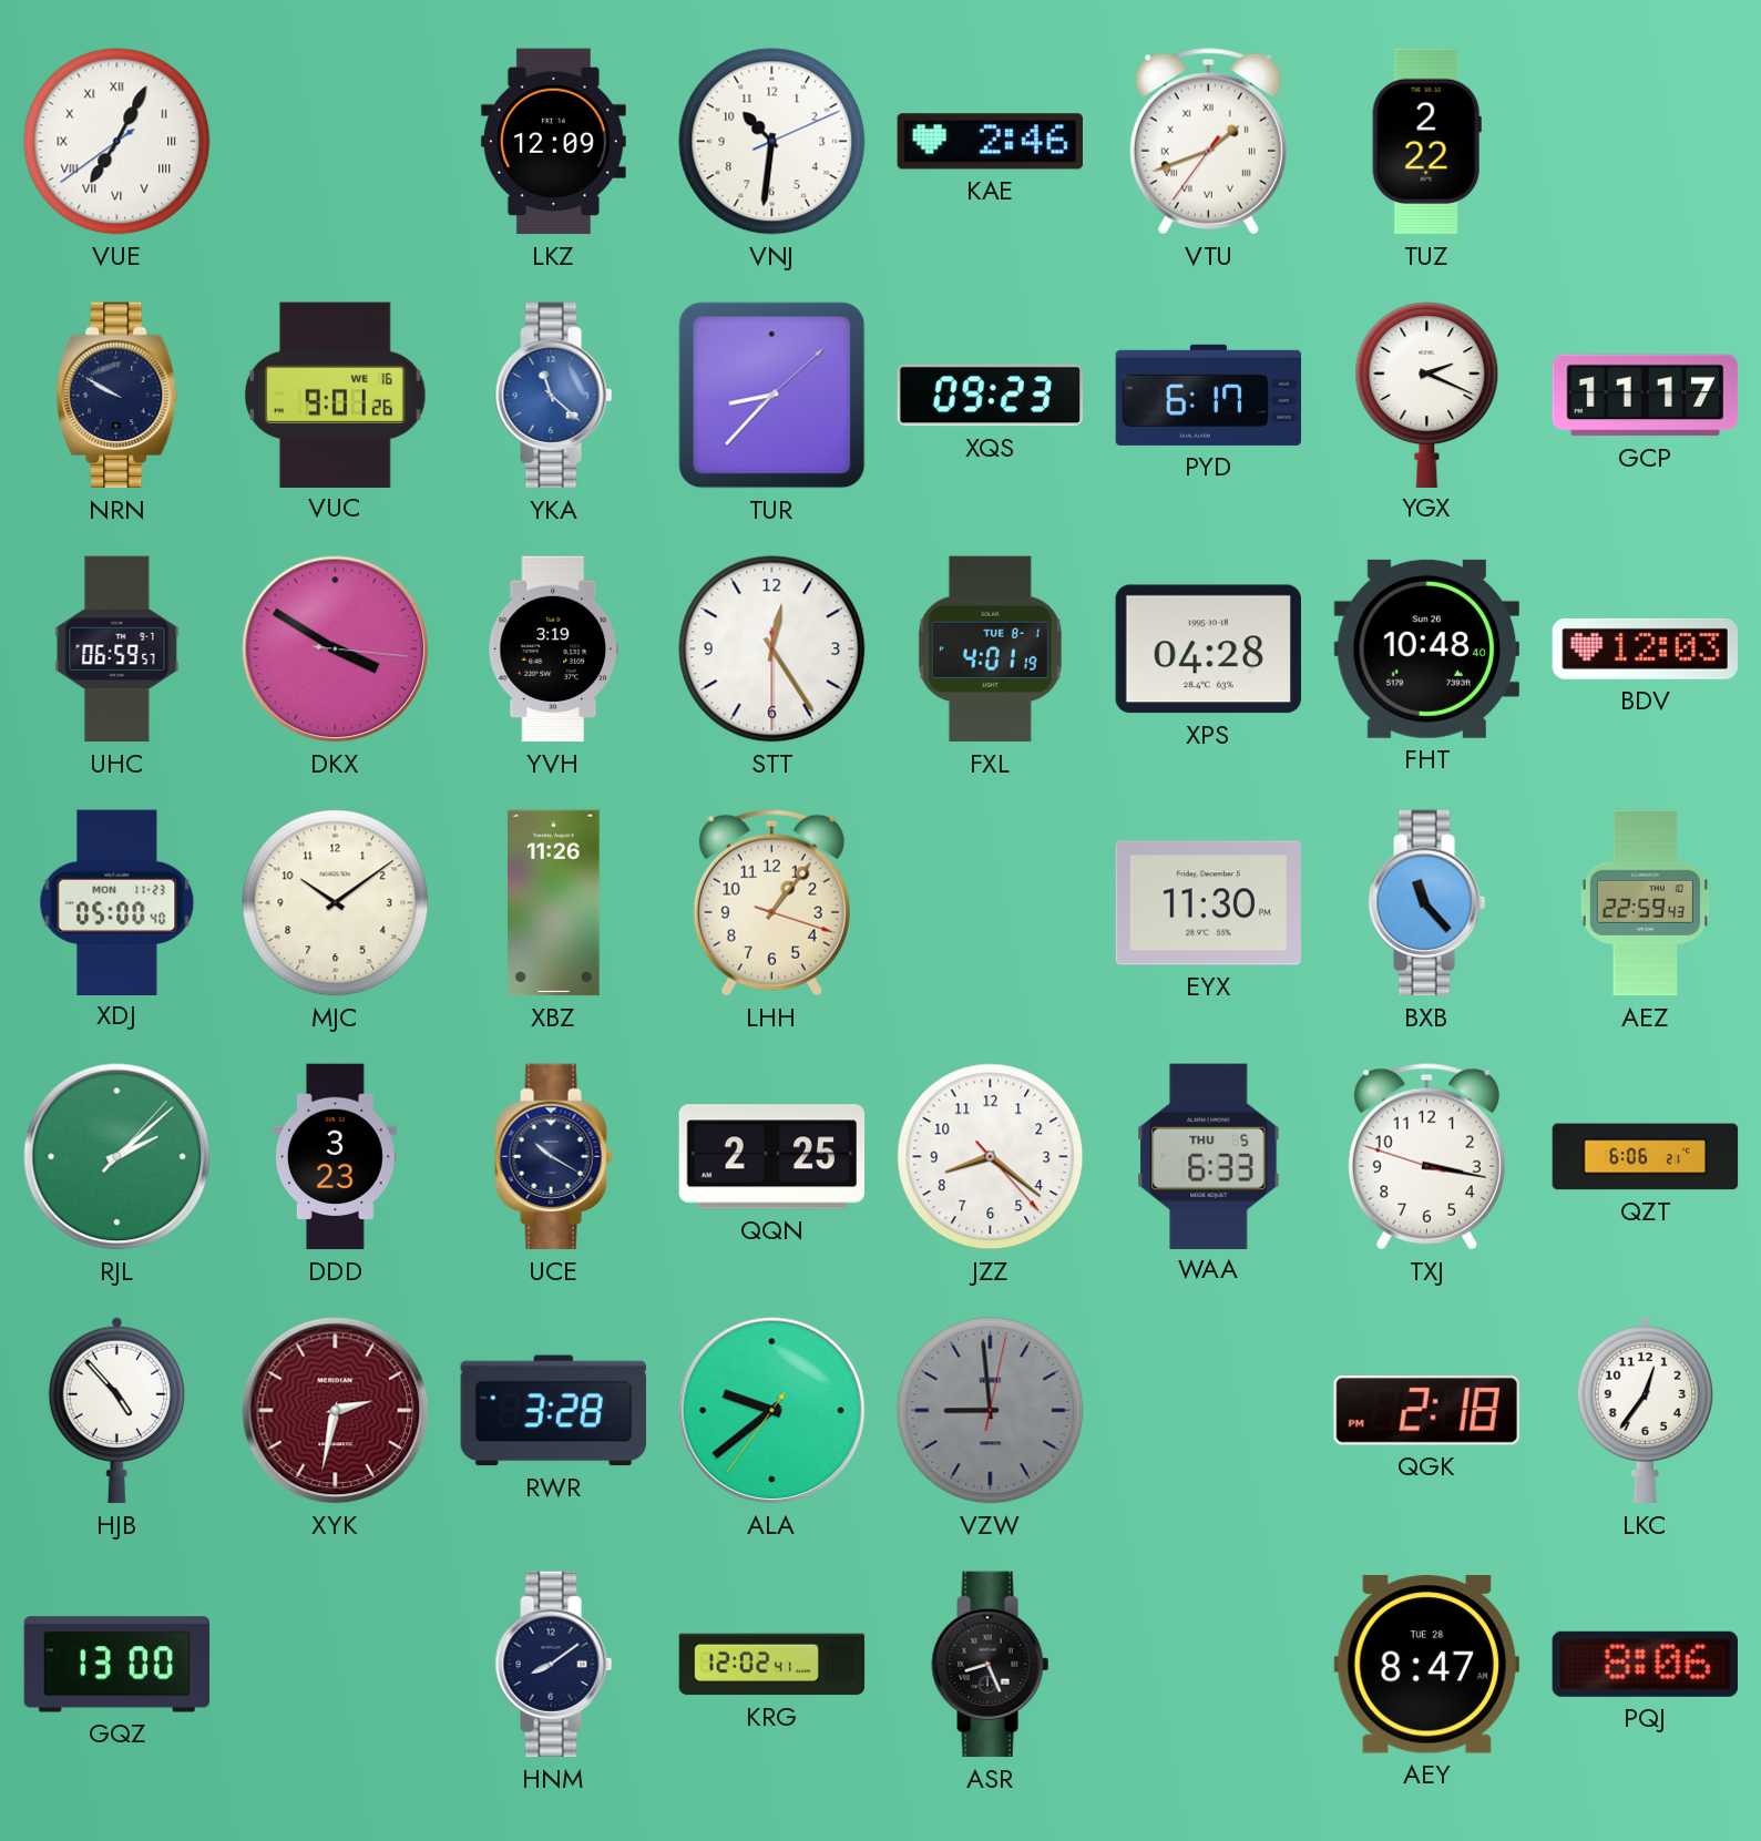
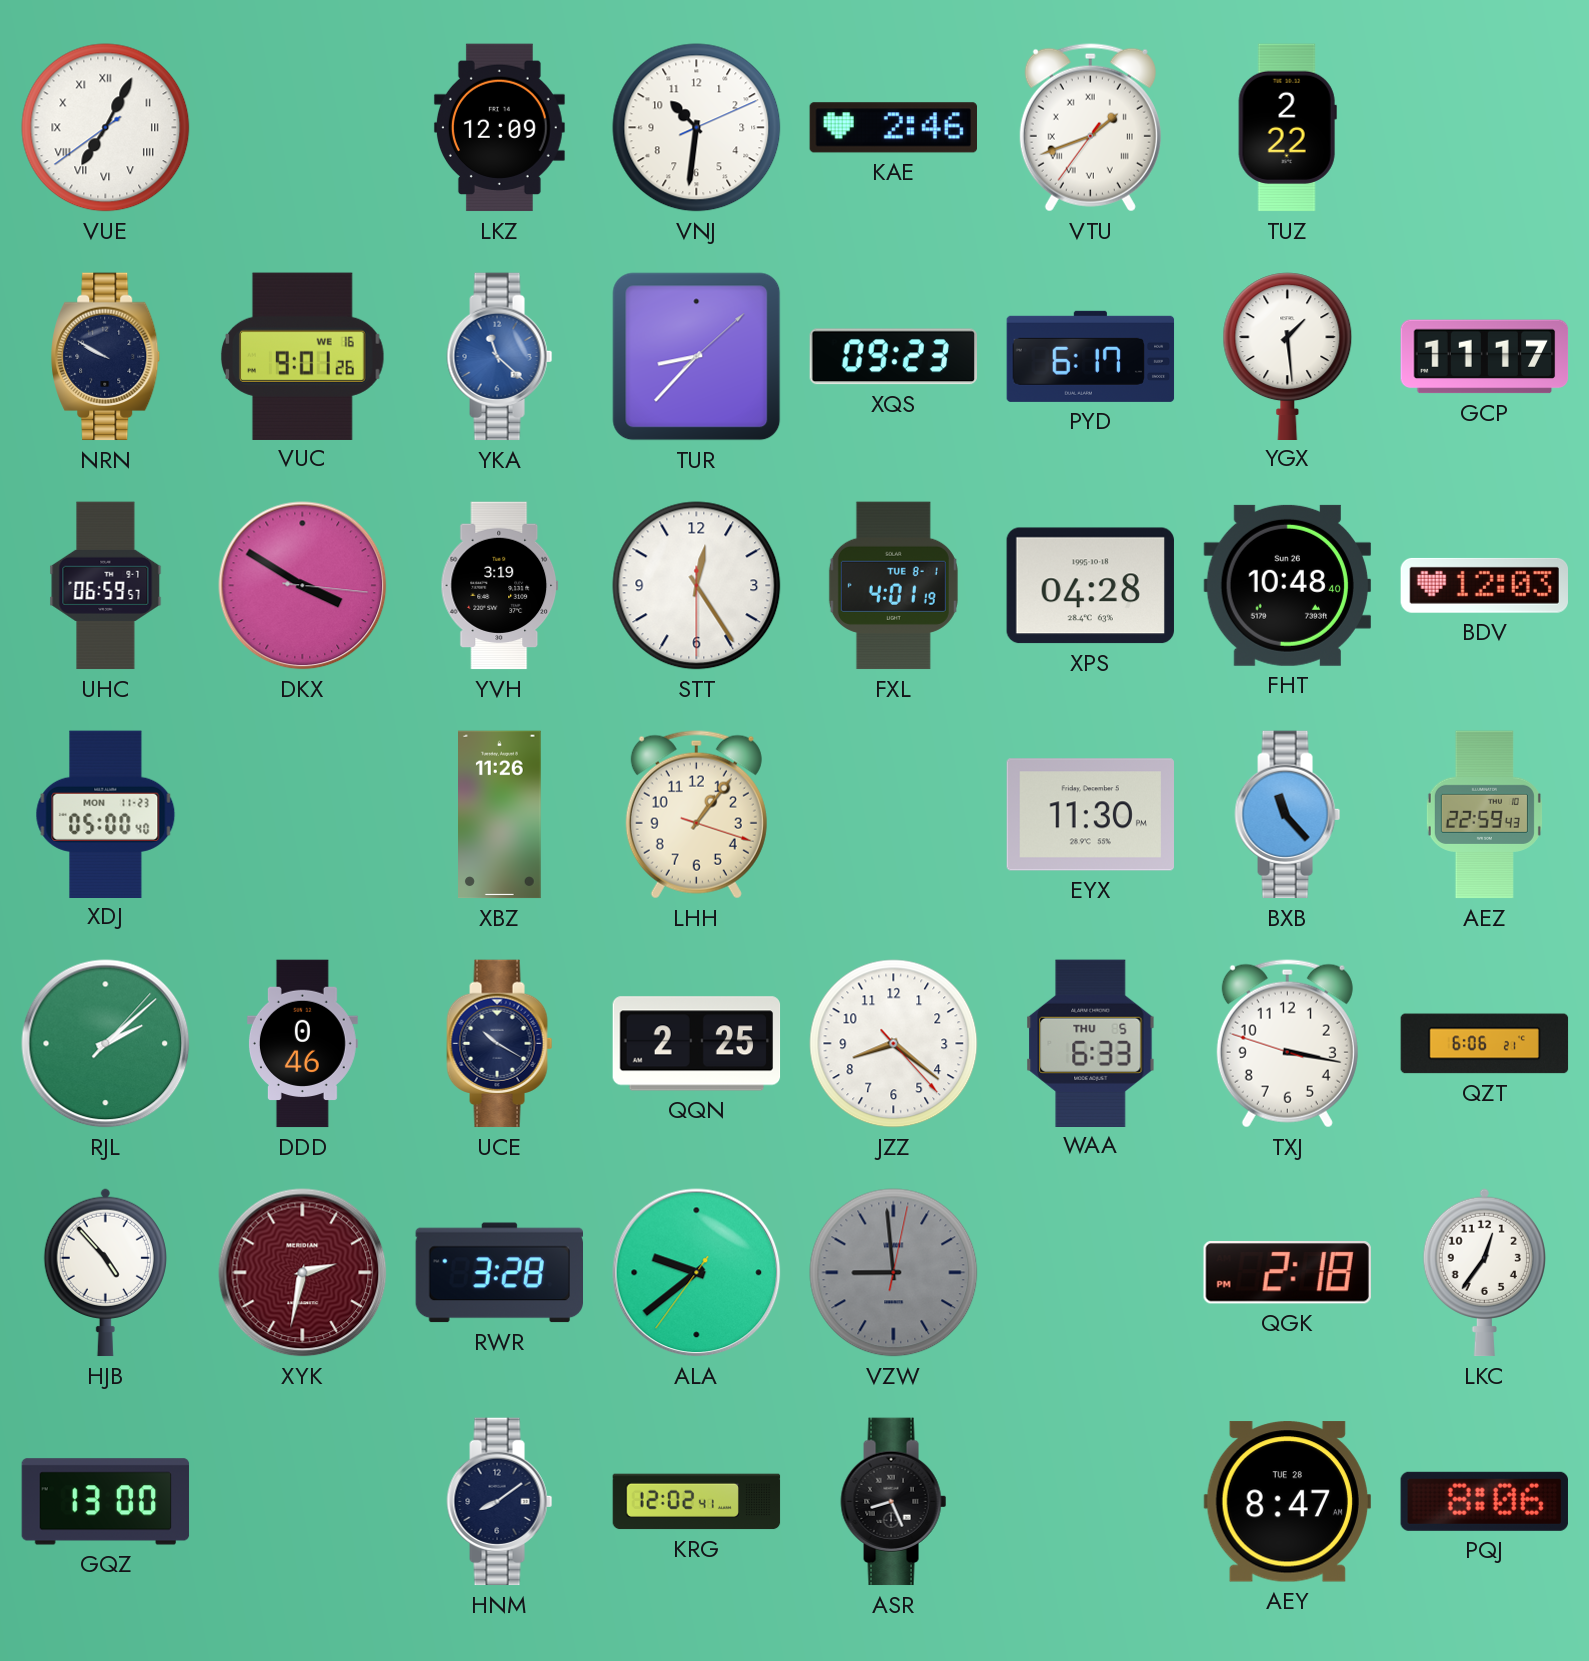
YGX: 2:19 -> 1:29 (1288, 356)
MJC: 10:09 -> none (336, 903)
DDD: 3:23 -> 0:46 (302, 1044)
